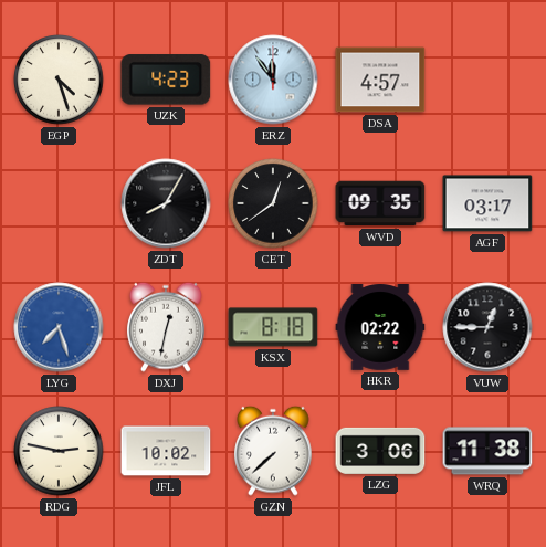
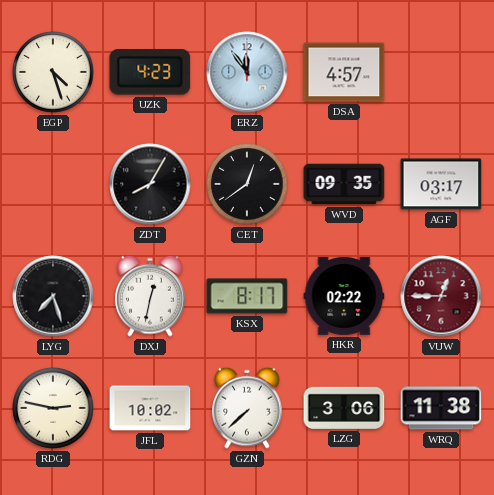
LYG dial: blue -> black (53, 296)
KSX: 8:18 -> 8:17 (247, 296)
VUW dial: black -> burgundy (441, 296)
